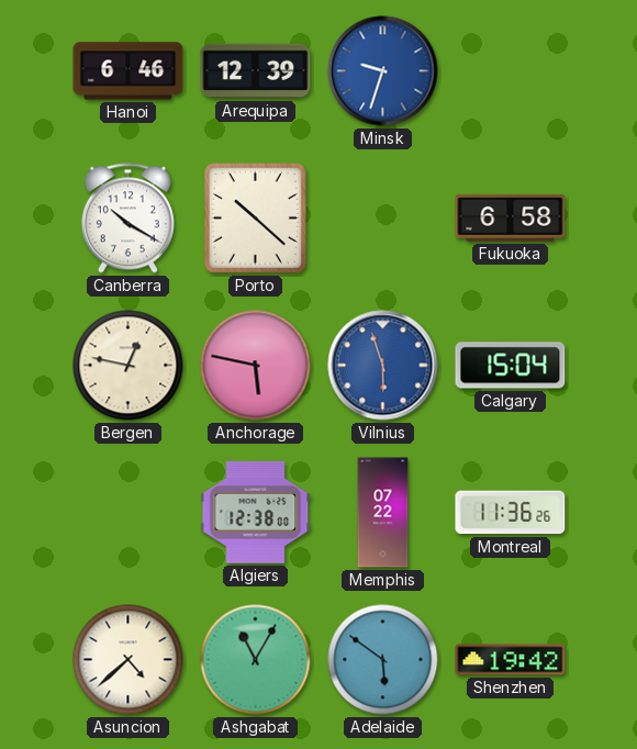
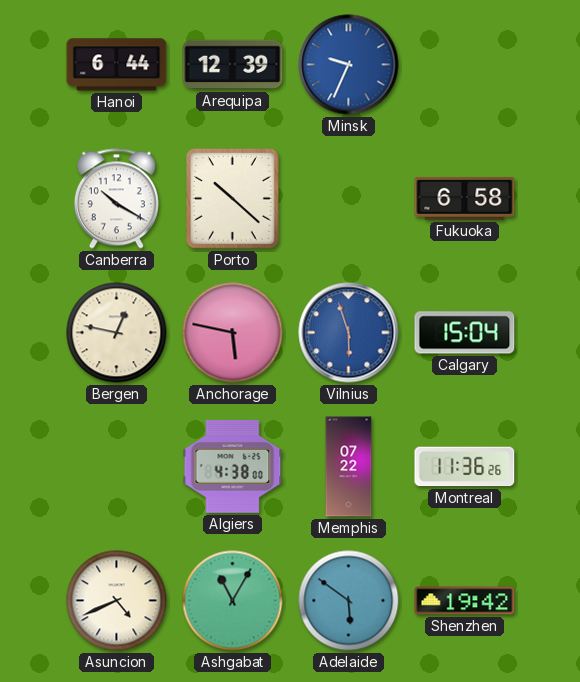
Hanoi: 6:46 -> 6:44 (117, 65)
Minsk: 9:33 -> 9:34 (349, 65)
Algiers: 12:38 -> 4:38 (233, 466)
Asuncion: 4:38 -> 4:41 (117, 601)
